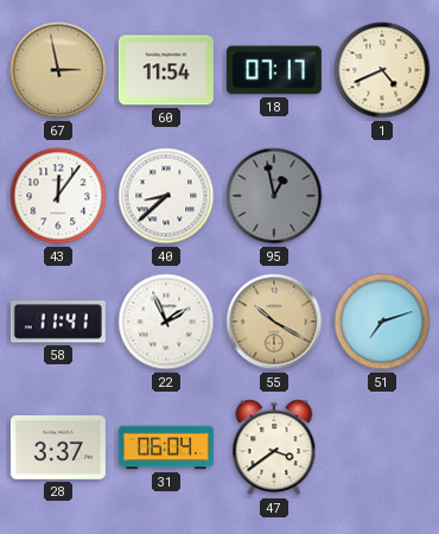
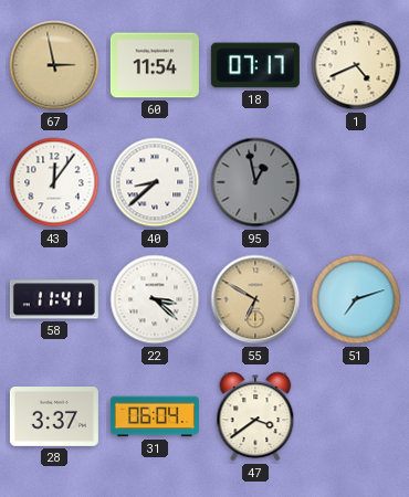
22: 1:56 -> 3:22 (155, 299)
55: 10:20 -> 6:50 (255, 299)
